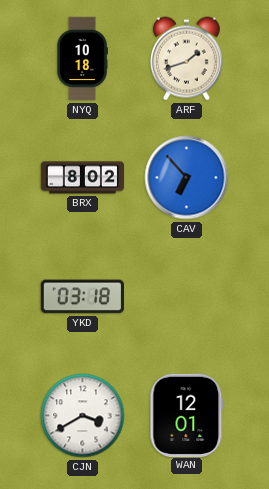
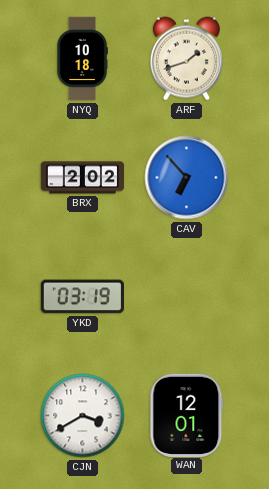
BRX: 8:02 -> 2:02 (83, 178)
YKD: 03:18 -> 03:19 (82, 297)
